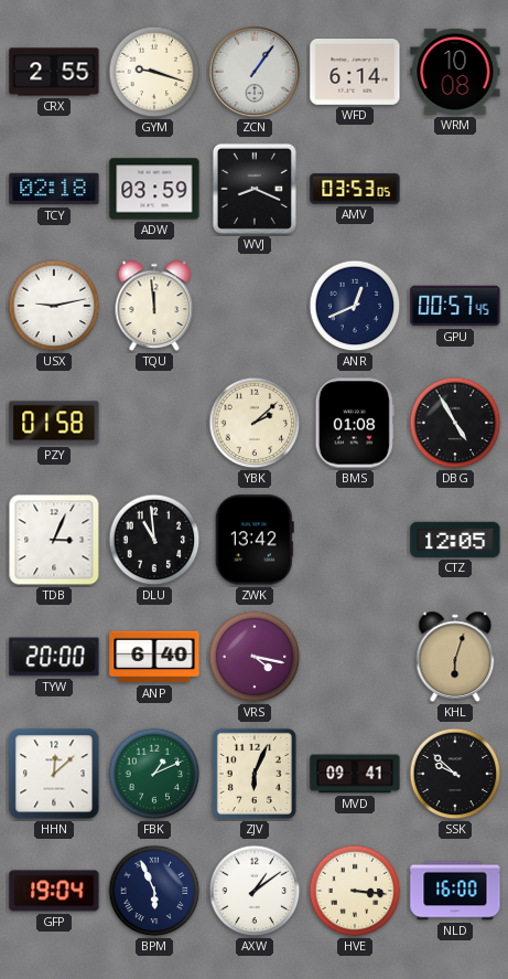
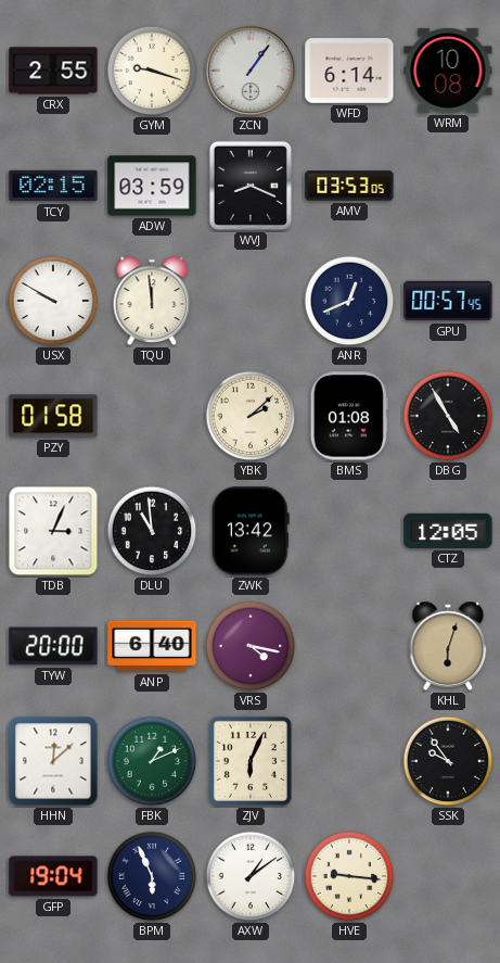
TCY: 02:18 -> 02:15 (53, 186)
USX: 9:13 -> 9:50 (53, 301)
MVD: 09:41 -> none (355, 774)
SSK: 9:52 -> 9:54 (448, 761)
HVE: 3:16 -> 9:16 (349, 876)
NLD: 16:00 -> none (455, 891)
